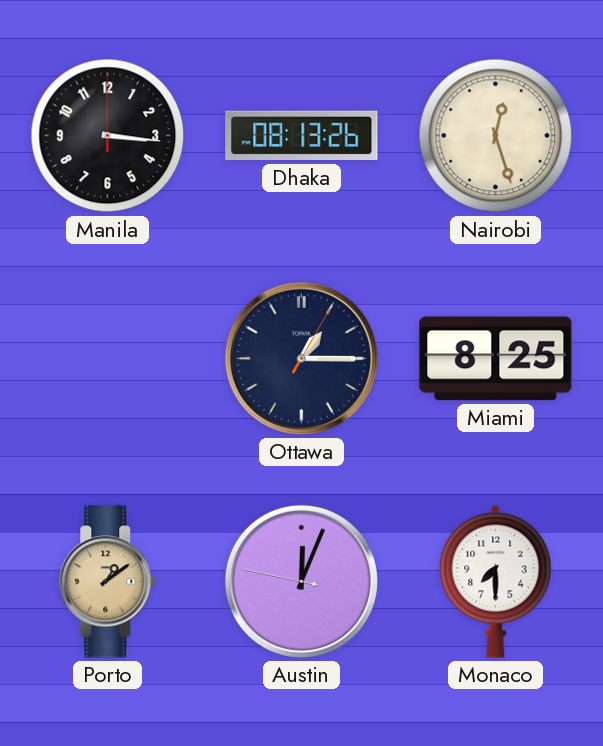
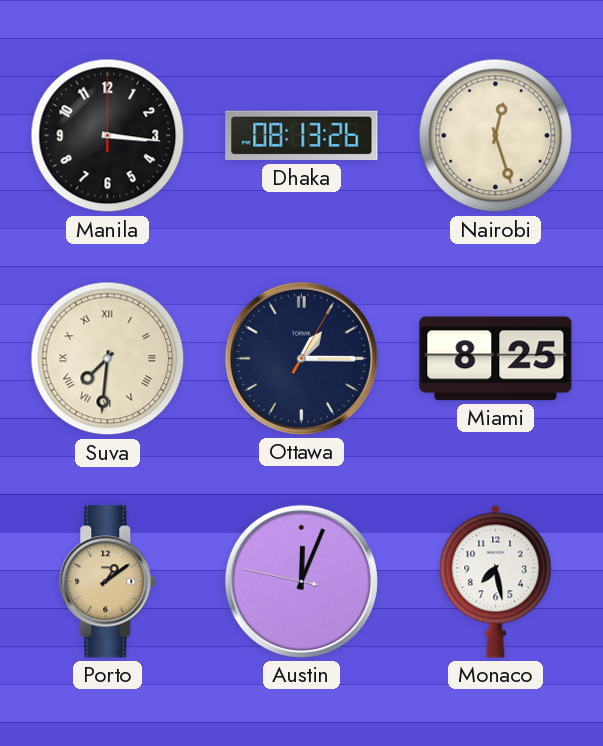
Suva: none -> 7:31 (108, 359)
Monaco: 7:30 -> 7:28 (496, 581)
